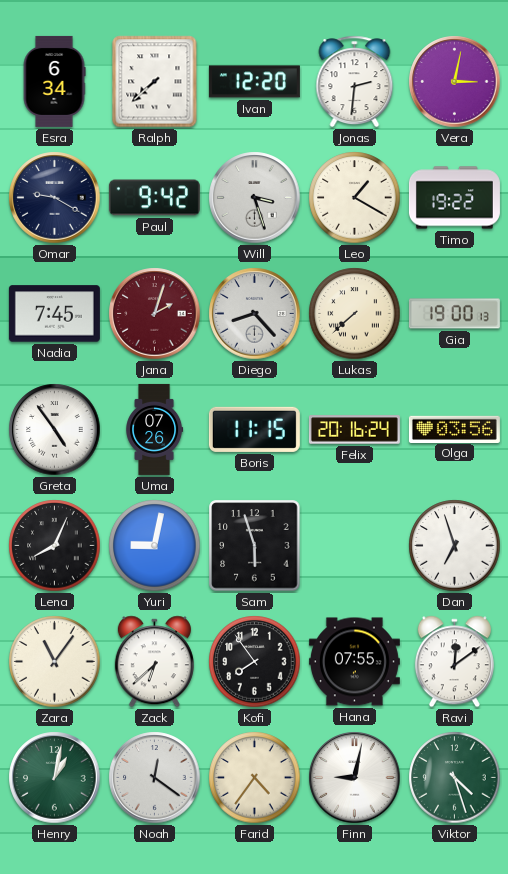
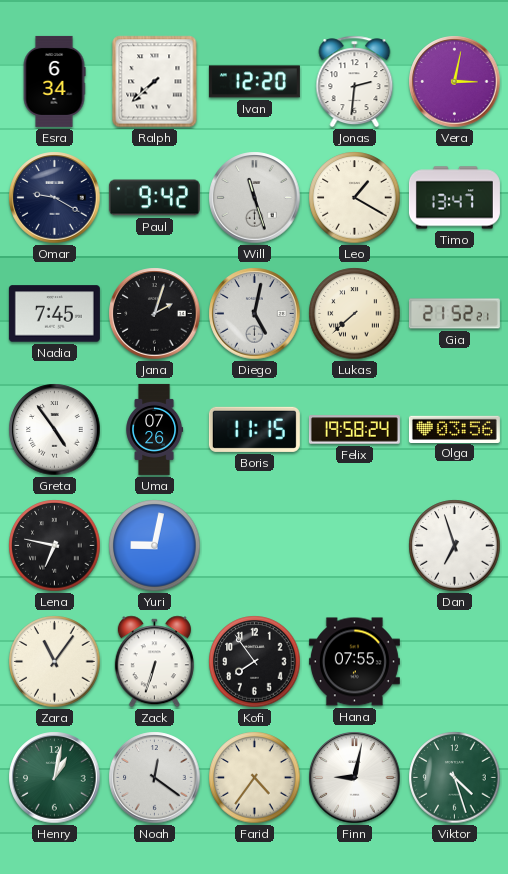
Will: 3:27 -> 11:27 (255, 198)
Timo: 19:22 -> 13:47 (454, 198)
Jana dial: burgundy -> black (155, 314)
Diego: 8:23 -> 5:02 (255, 314)
Gia: 19:00 -> 21:52 (454, 314)
Felix: 20:16 -> 19:58 (354, 430)
Lena: 8:04 -> 6:47 (55, 546)
Sam: 5:57 -> none (255, 546)
Zack: 6:38 -> 6:33 (154, 662)
Ravi: 12:09 -> none (454, 662)
